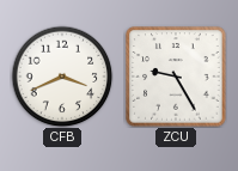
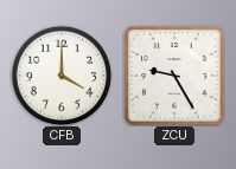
CFB: 3:41 -> 4:00 (62, 76)
